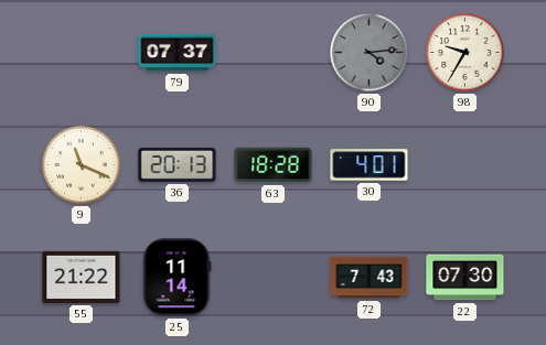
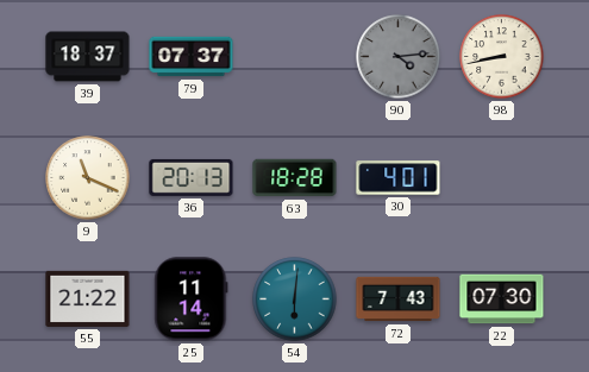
39: none -> 18:37 (88, 57)
98: 9:35 -> 8:43 (502, 57)
54: none -> 6:01 (295, 300)
